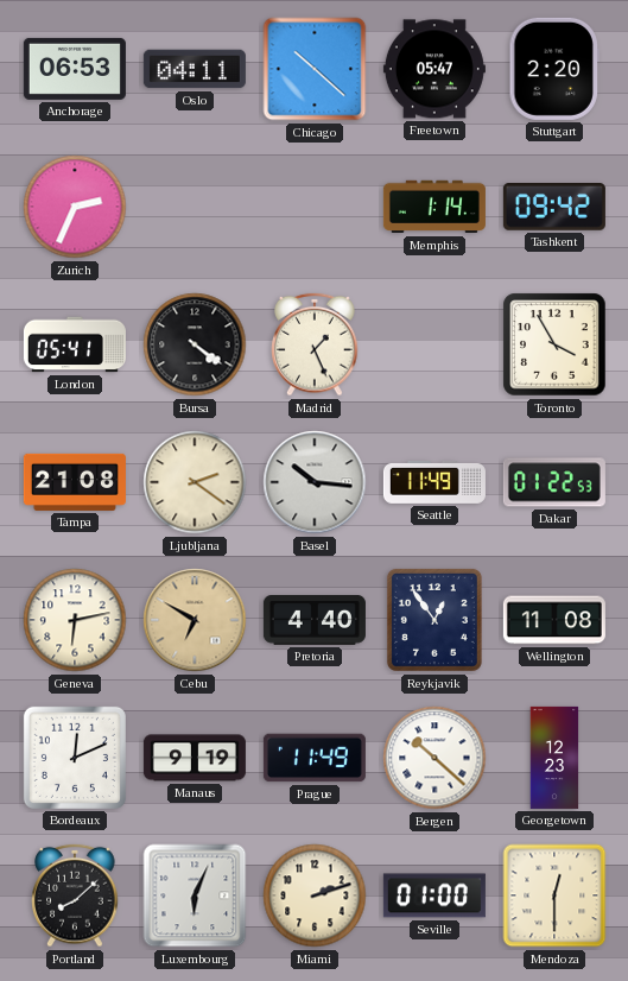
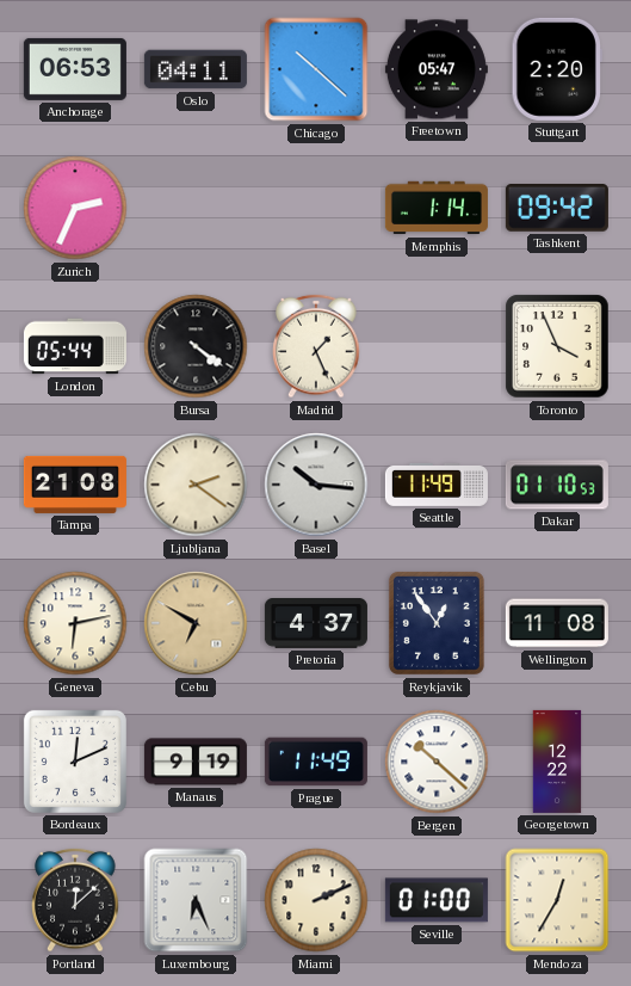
London: 05:41 -> 05:44 (75, 346)
Toronto: 3:55 -> 3:56 (557, 346)
Dakar: 01:22 -> 01:10 (557, 485)
Pretoria: 4:40 -> 4:37 (316, 624)
Georgetown: 12:23 -> 12:22 (557, 762)
Portland: 8:08 -> 12:08 (75, 900)
Luxembourg: 6:04 -> 6:26 (196, 900)
Miami: 2:12 -> 2:11 (316, 900)
Mendoza: 12:30 -> 12:35 (557, 900)
